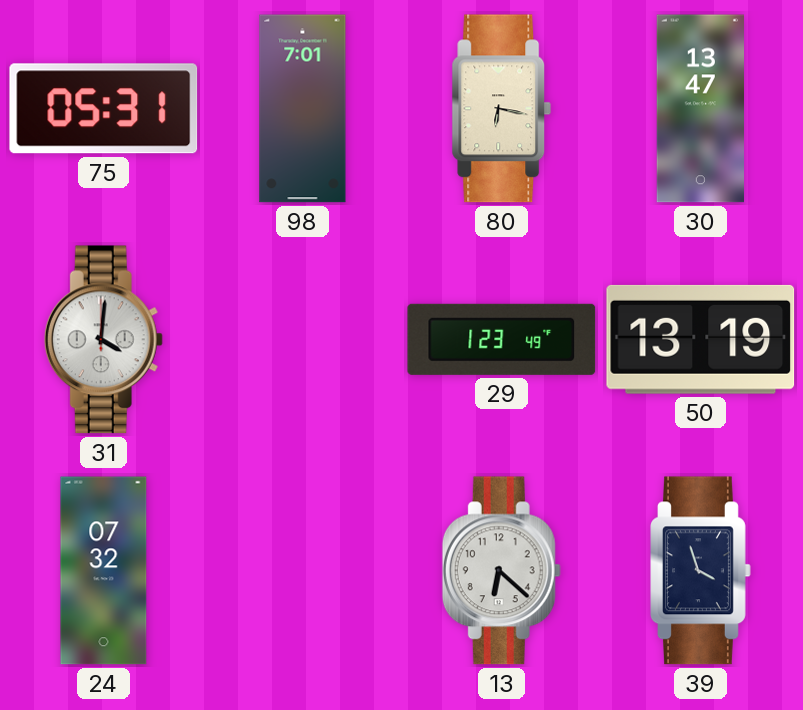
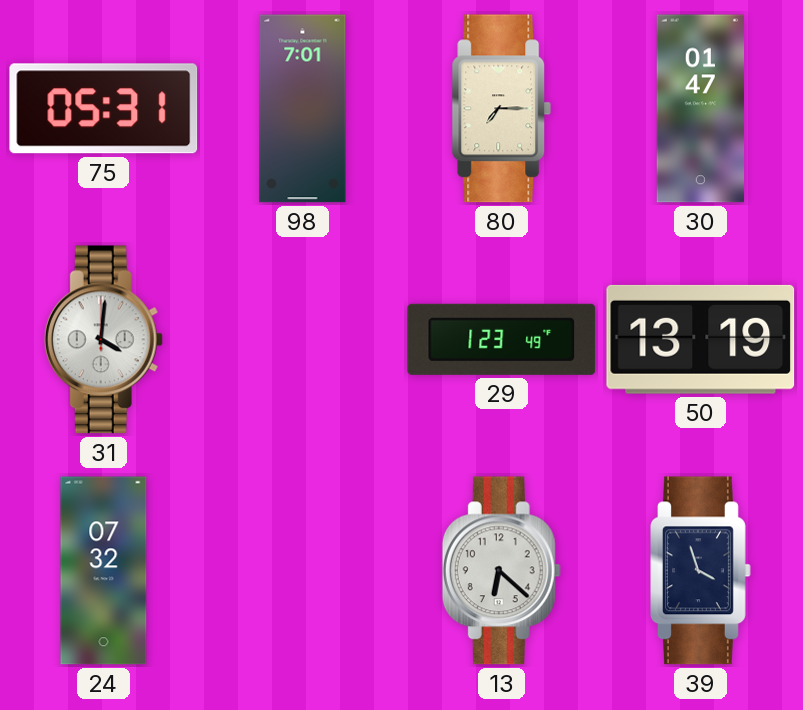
80: 6:17 -> 7:15 (502, 109)
30: 13:47 -> 01:47 (700, 109)
